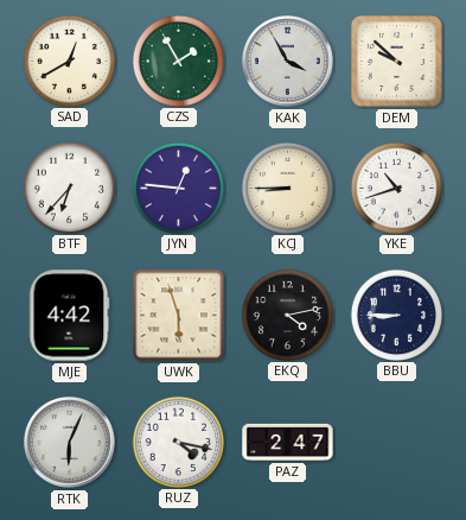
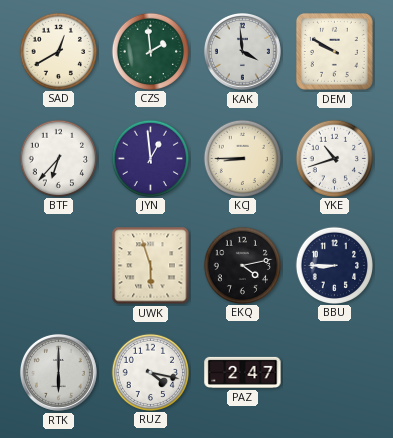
CZS: 1:55 -> 1:59 (150, 51)
KAK: 3:55 -> 3:59 (242, 51)
DEM: 9:52 -> 9:50 (334, 51)
JYN: 12:46 -> 12:59 (150, 158)
MJE: 4:42 -> none (69, 316)
RTK: 6:04 -> 6:00 (58, 372)
